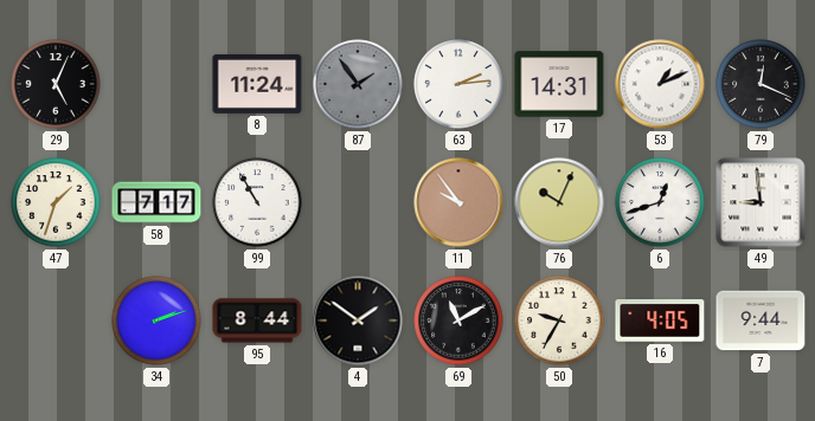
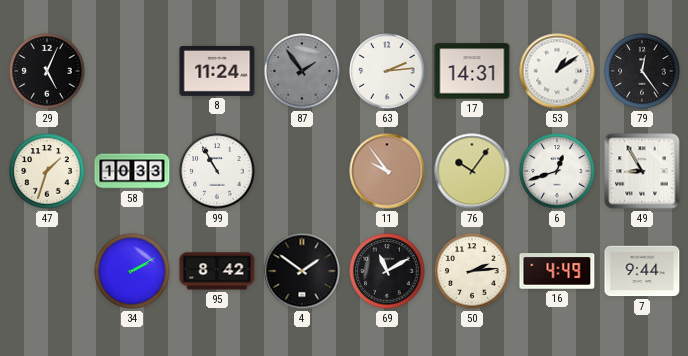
53: 1:11 -> 1:09 (557, 71)
79: 12:19 -> 12:24 (642, 71)
58: 7:17 -> 10:33 (132, 171)
76: 10:04 -> 10:06 (472, 171)
49: 8:59 -> 8:55 (642, 171)
34: 2:12 -> 2:10 (132, 271)
95: 8:44 -> 8:42 (217, 271)
50: 9:35 -> 2:14 (472, 271)
16: 4:05 -> 4:49 (557, 271)
